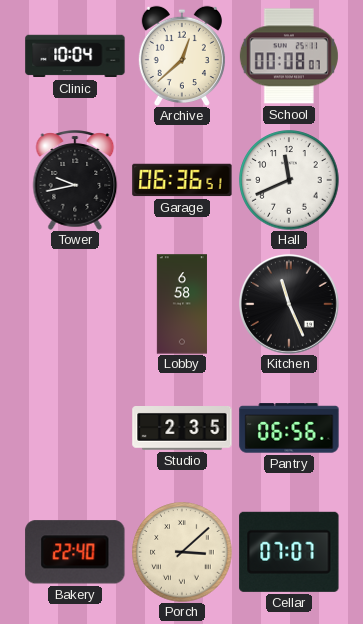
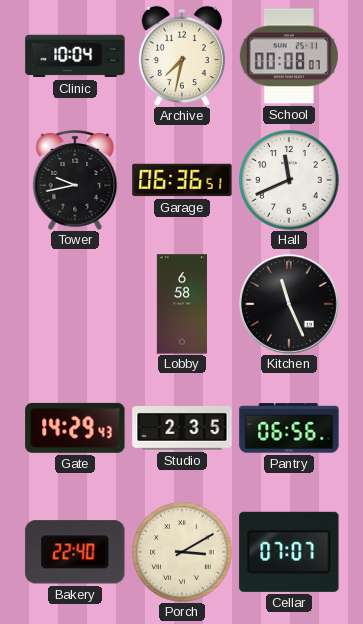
Archive: 12:38 -> 7:32 (182, 55)
Gate: none -> 14:29 (75, 428)
Porch: 3:08 -> 3:10 (182, 552)
